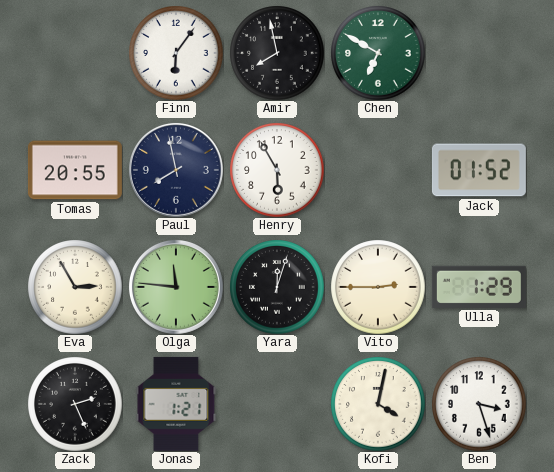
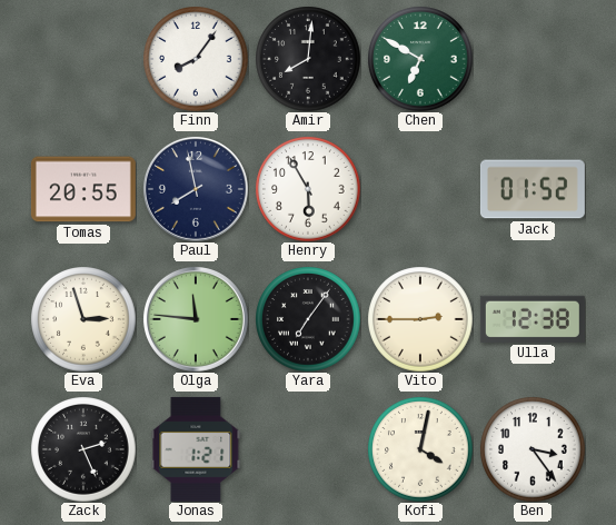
Finn: 6:06 -> 8:06 (196, 59)
Amir: 7:58 -> 8:01 (308, 59)
Eva: 2:55 -> 2:57 (83, 319)
Yara: 12:03 -> 7:06 (308, 319)
Ulla: 1:29 -> 12:38 (533, 319)
Ben: 3:27 -> 3:24 (533, 449)
